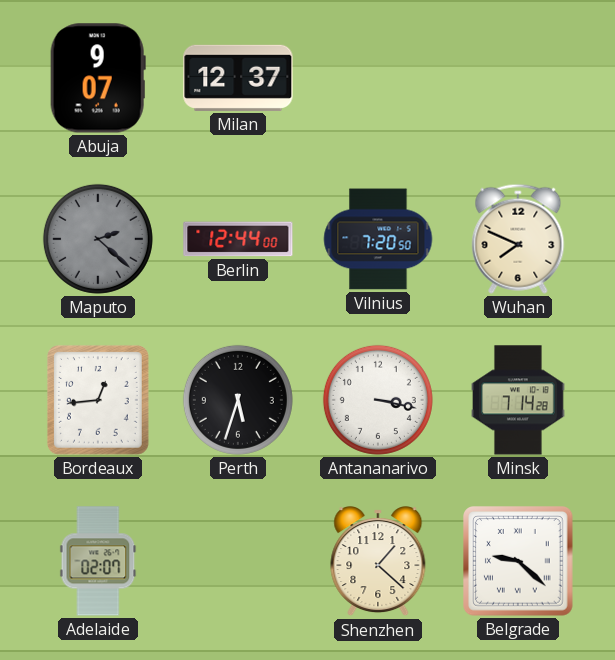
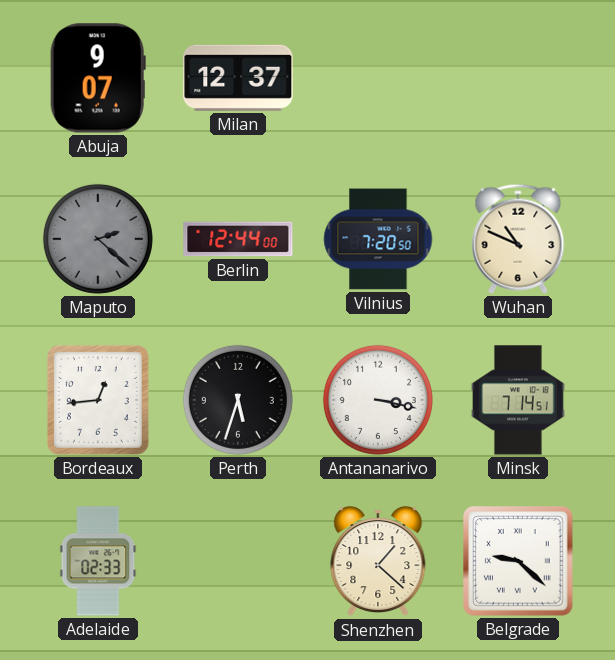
Wuhan: 7:49 -> 10:49 (518, 239)
Minsk: 7:14:28 -> 7:14:51 (518, 400)
Adelaide: 02:07 -> 02:33 (98, 561)
